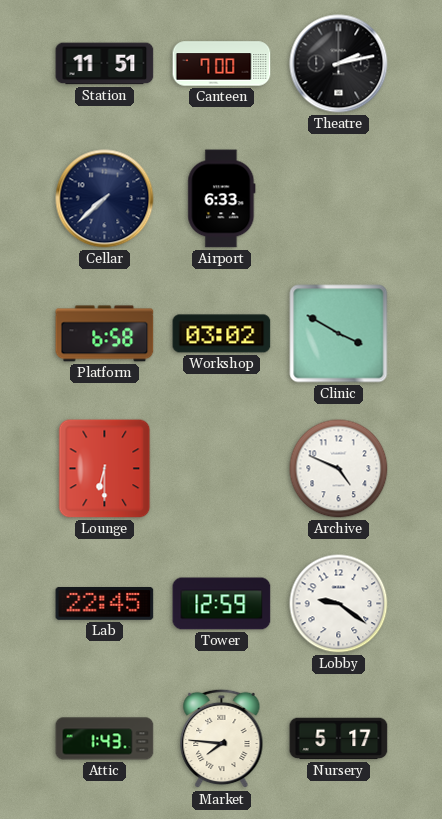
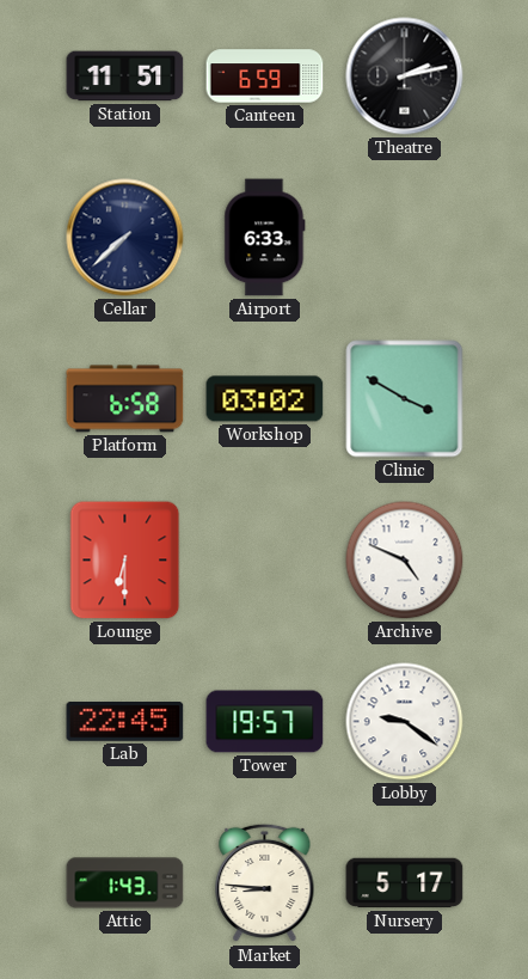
Canteen: 7:00 -> 6:59 (265, 77)
Tower: 12:59 -> 19:57 (265, 722)
Market: 7:46 -> 8:46 (265, 883)
